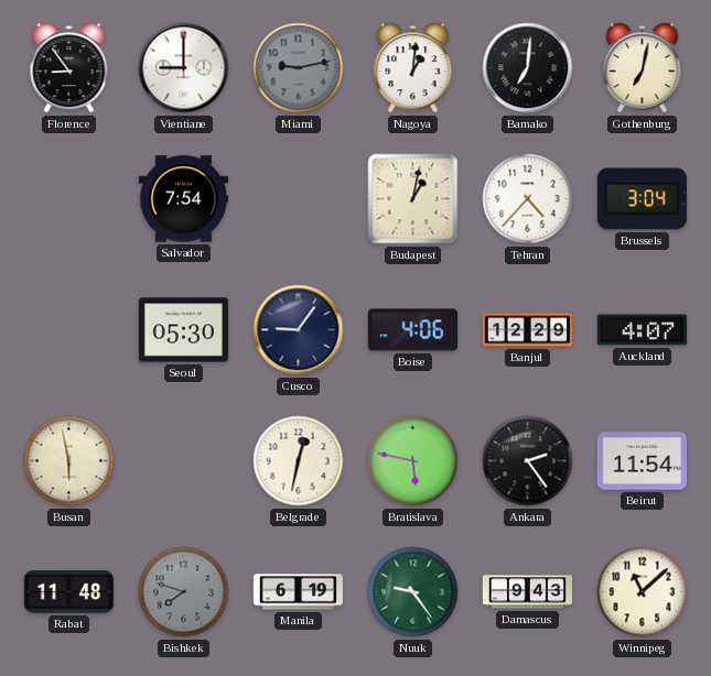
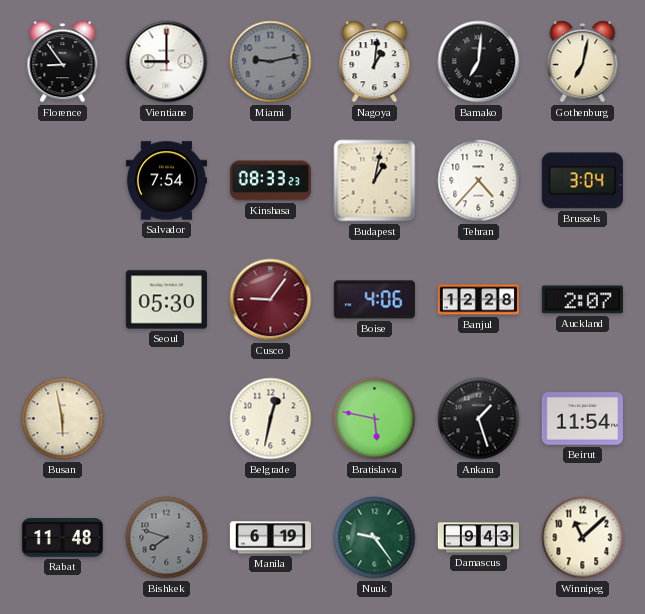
Kinshasa: none -> 08:33 (270, 181)
Cusco dial: navy -> burgundy (271, 300)
Banjul: 12:29 -> 12:28 (478, 300)
Auckland: 4:07 -> 2:07 (582, 300)
Ankara: 2:24 -> 1:27 (479, 419)
